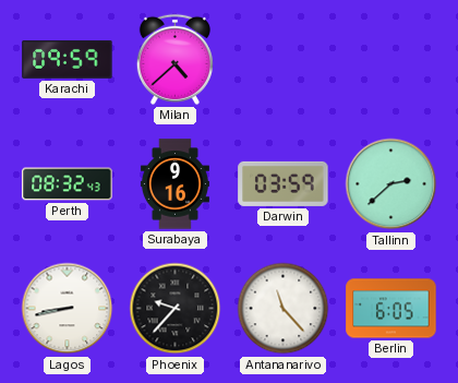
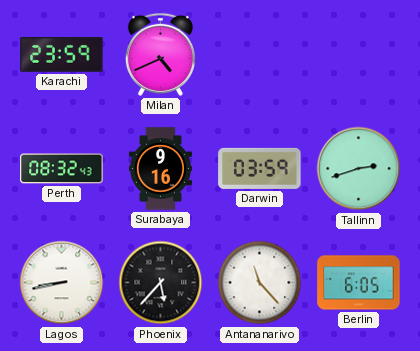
Karachi: 09:59 -> 23:59 (62, 54)
Milan: 4:38 -> 4:41 (160, 54)
Tallinn: 2:38 -> 2:42 (359, 169)
Phoenix: 9:37 -> 5:37 (161, 283)
